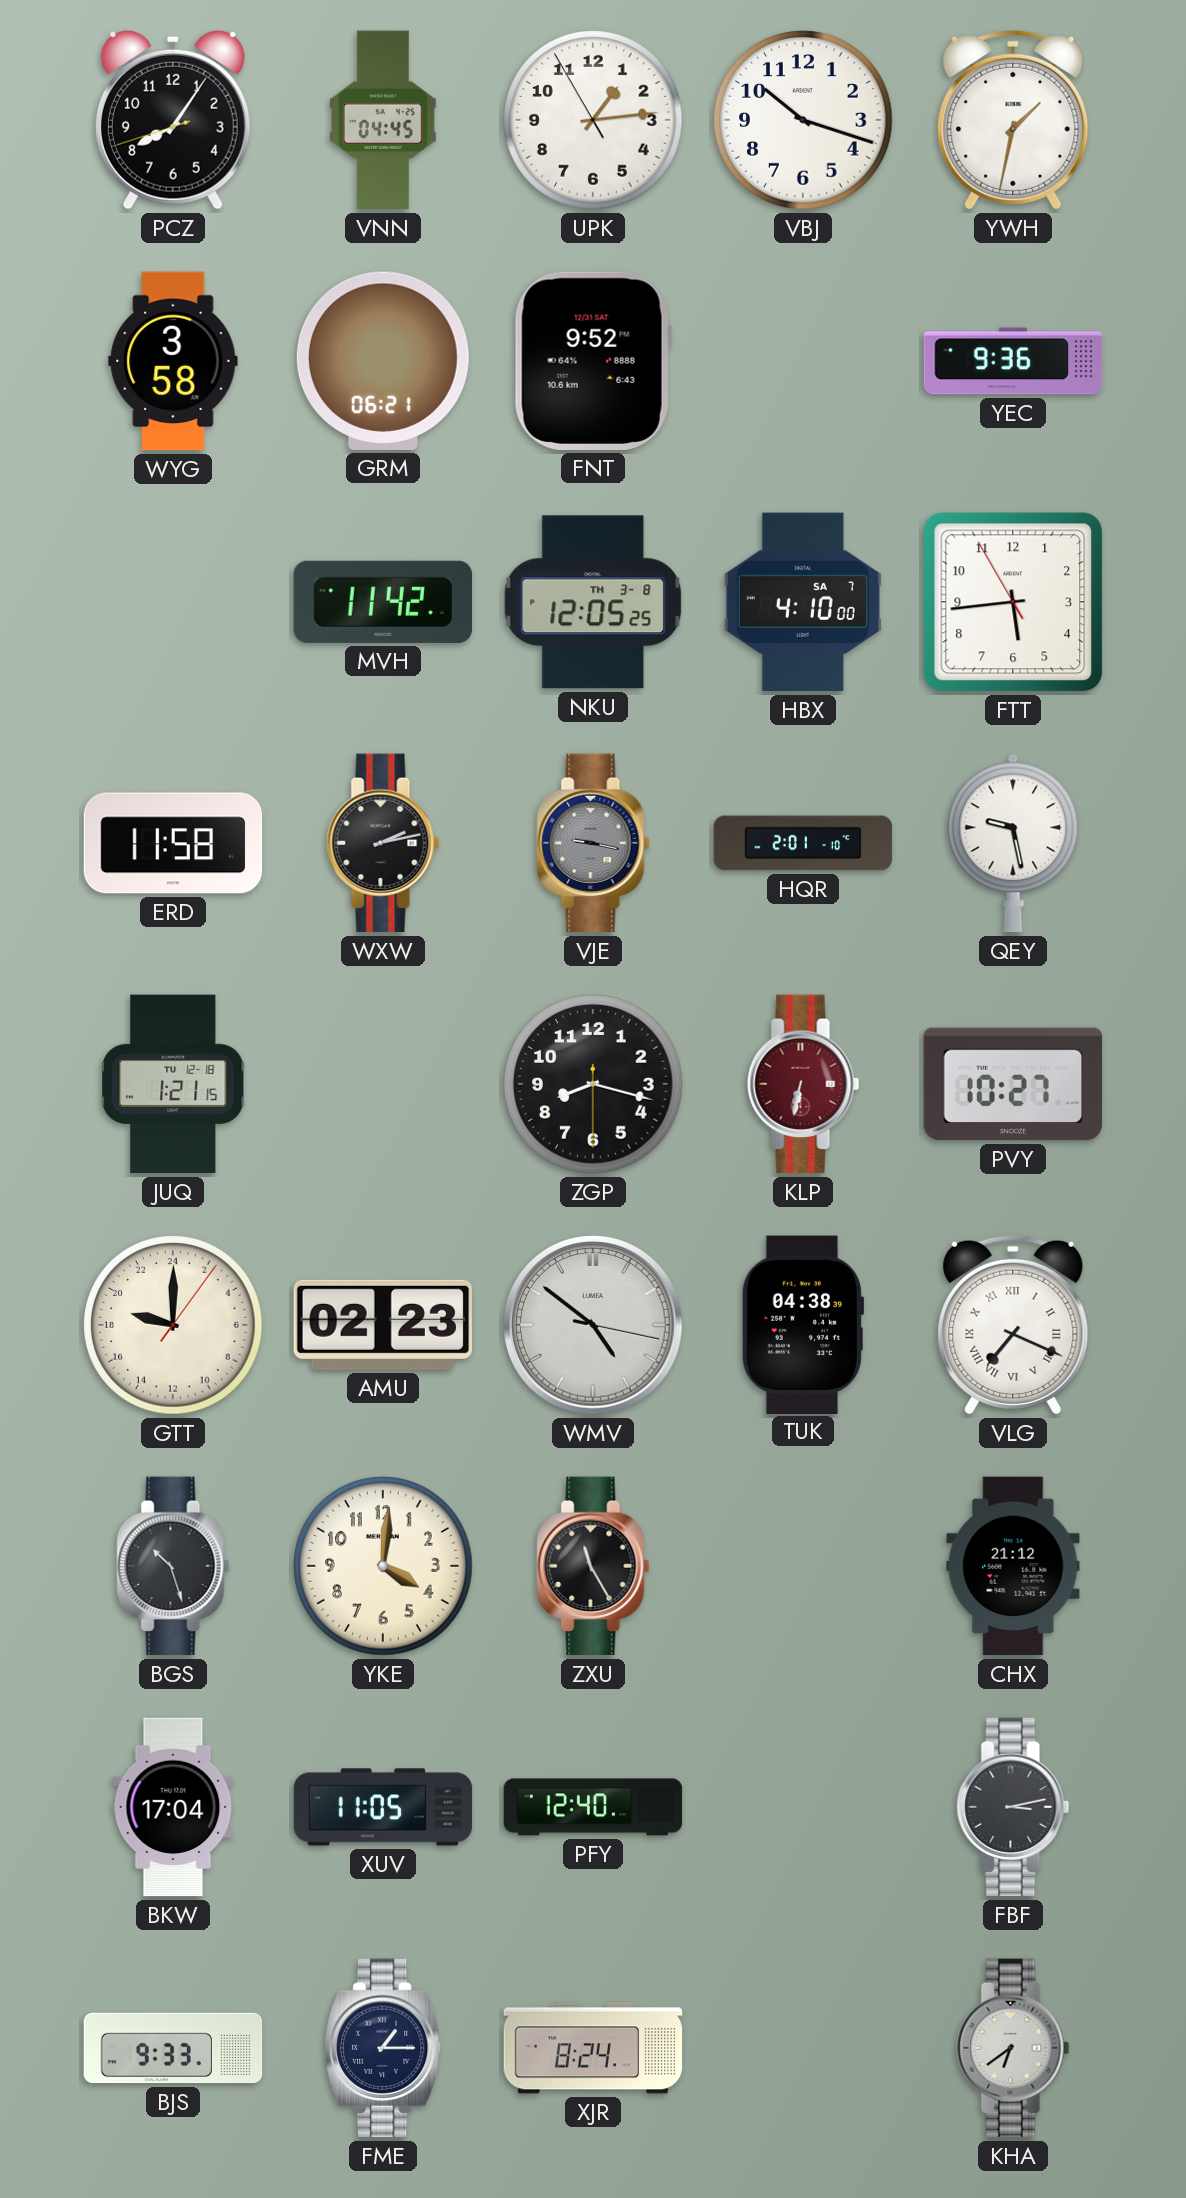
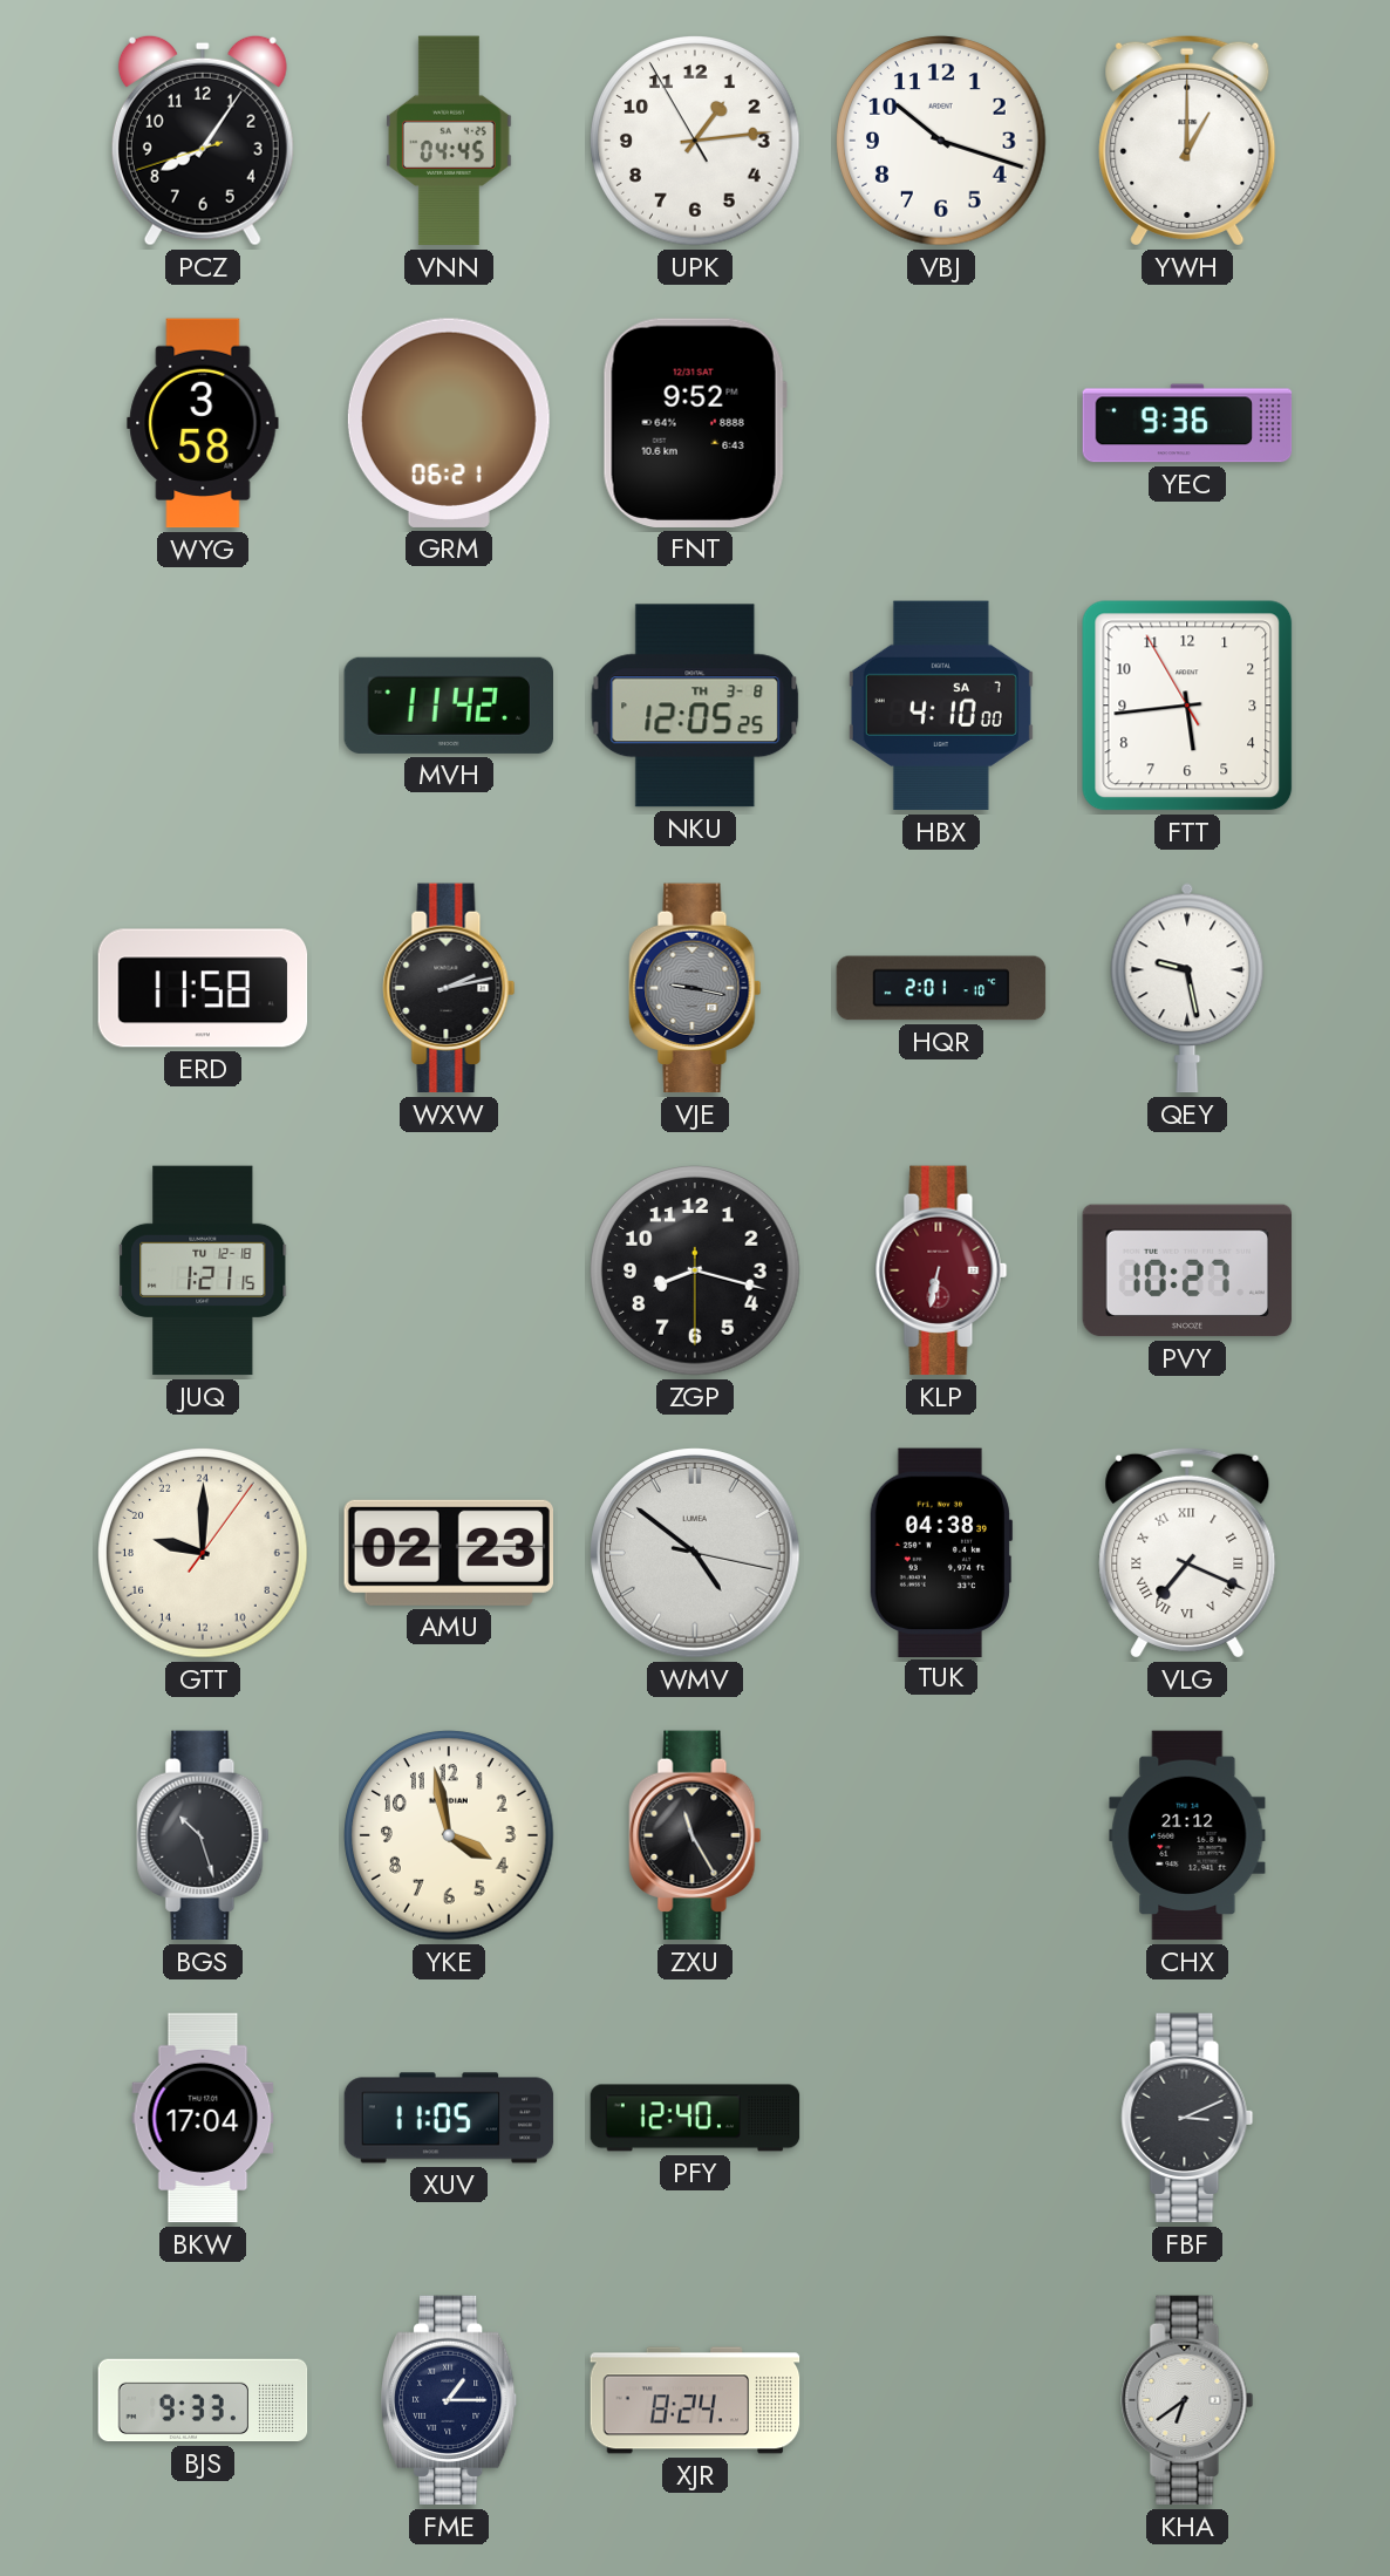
YWH: 1:32 -> 1:00 (1187, 141)
YKE: 4:01 -> 3:58 (449, 1835)
FBF: 3:13 -> 3:11 (1187, 2118)
